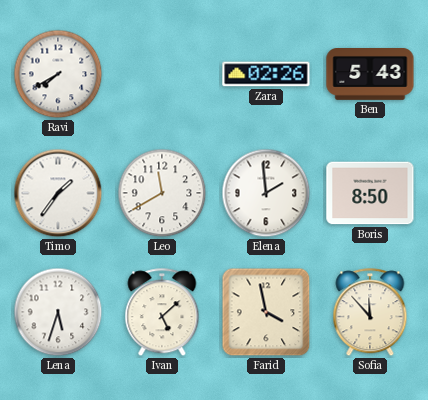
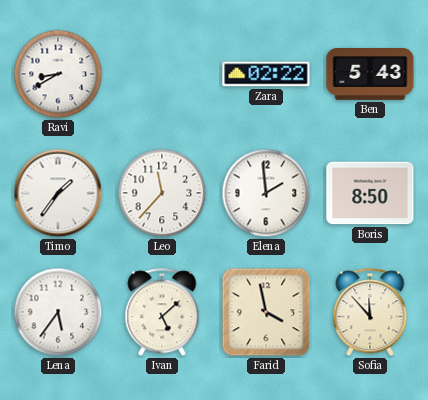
Ravi: 7:40 -> 8:40 (58, 74)
Zara: 02:26 -> 02:22 (266, 74)
Leo: 11:40 -> 11:37 (162, 193)
Lena: 5:33 -> 5:36 (58, 312)
